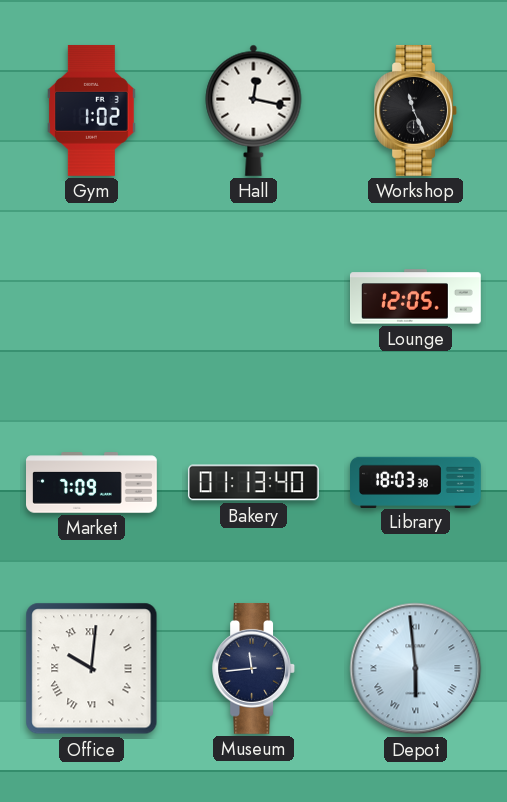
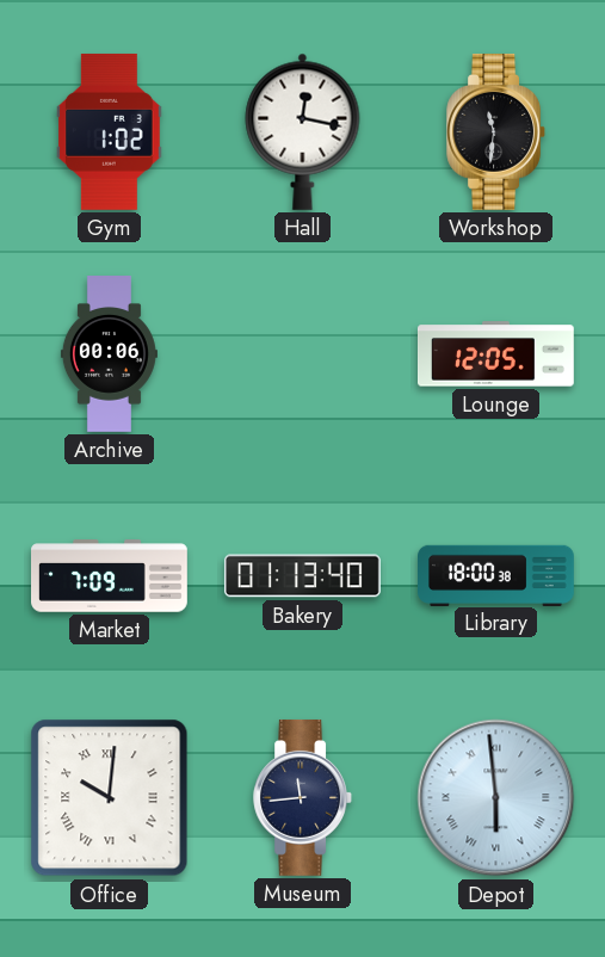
Workshop: 11:26 -> 11:31 (496, 131)
Archive: none -> 00:06 (109, 354)
Library: 18:03 -> 18:00 (496, 575)
